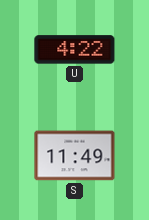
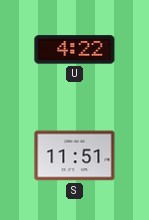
S: 11:49 -> 11:51 (75, 156)
